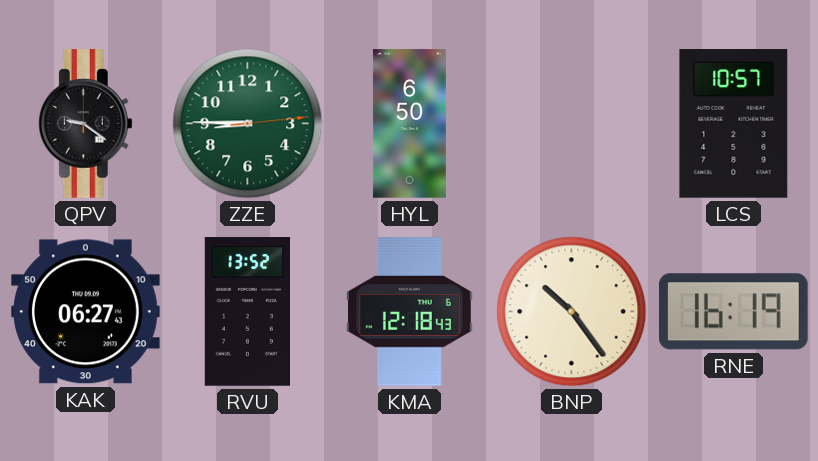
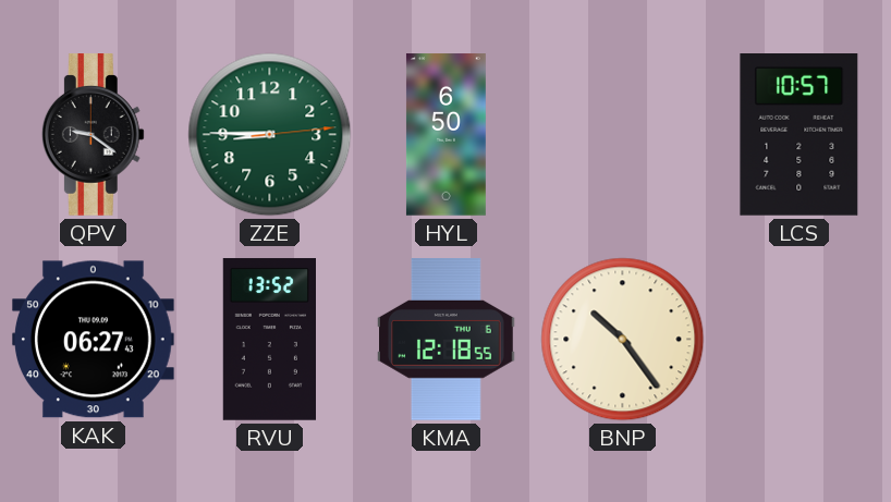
KMA: 12:18:43 -> 12:18:55 (447, 340)
RNE: 16:19 -> none (733, 312)
